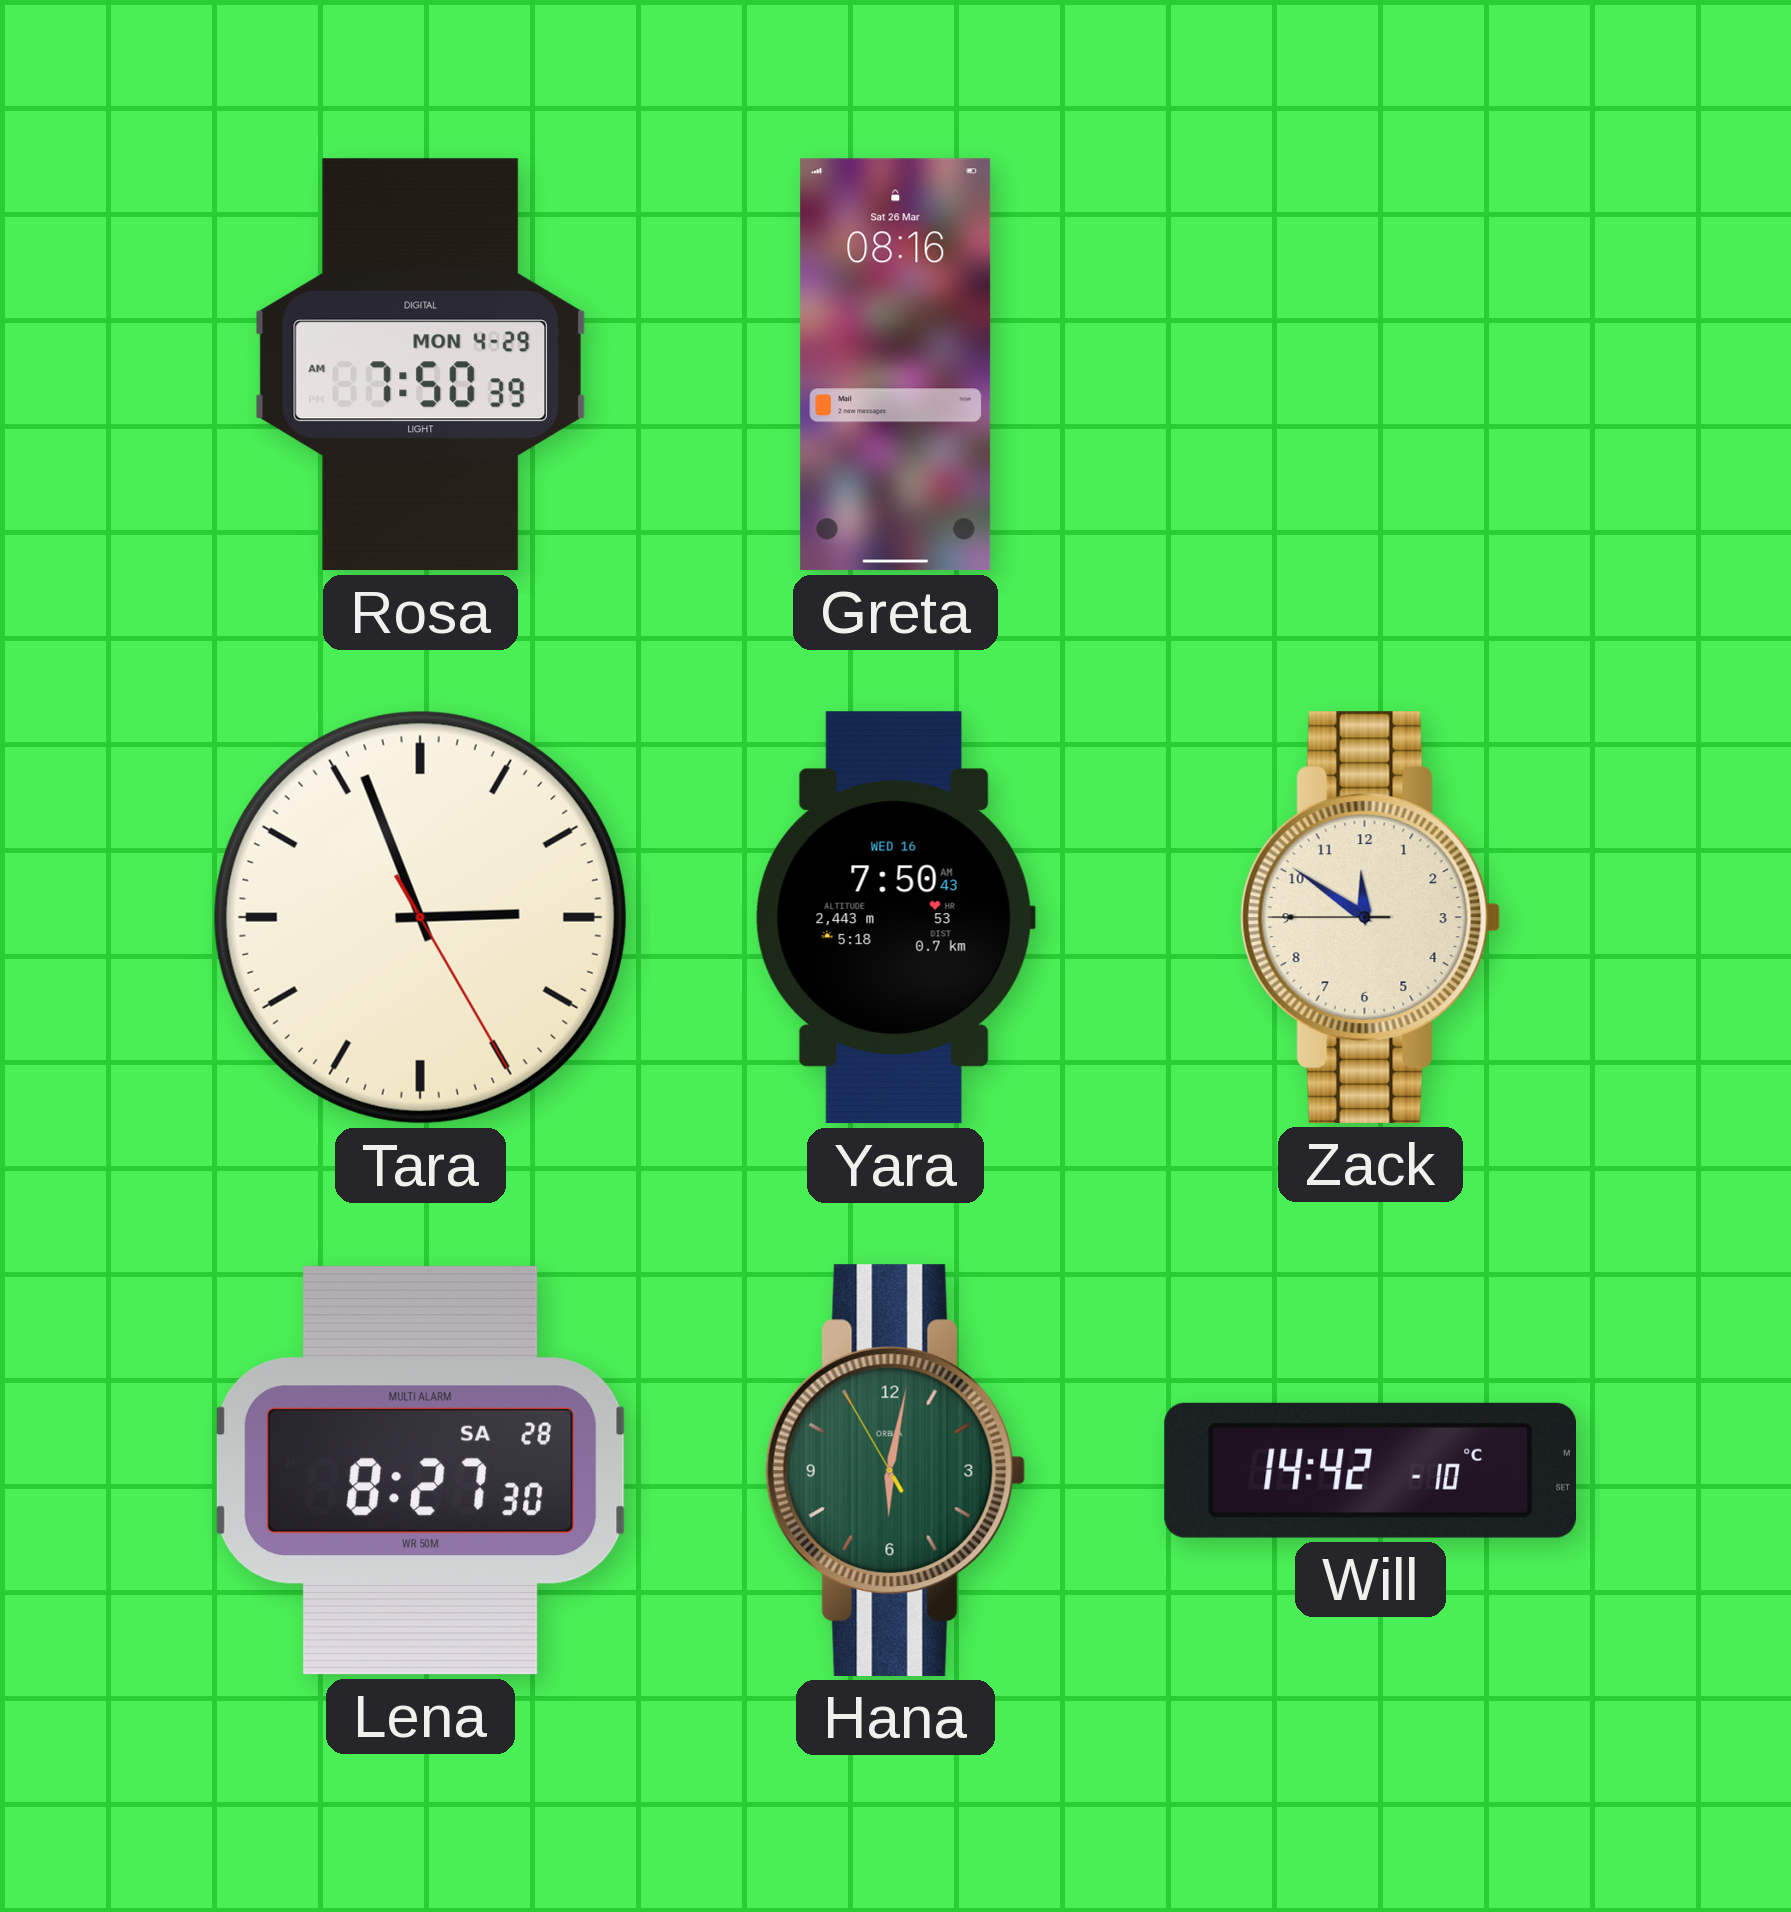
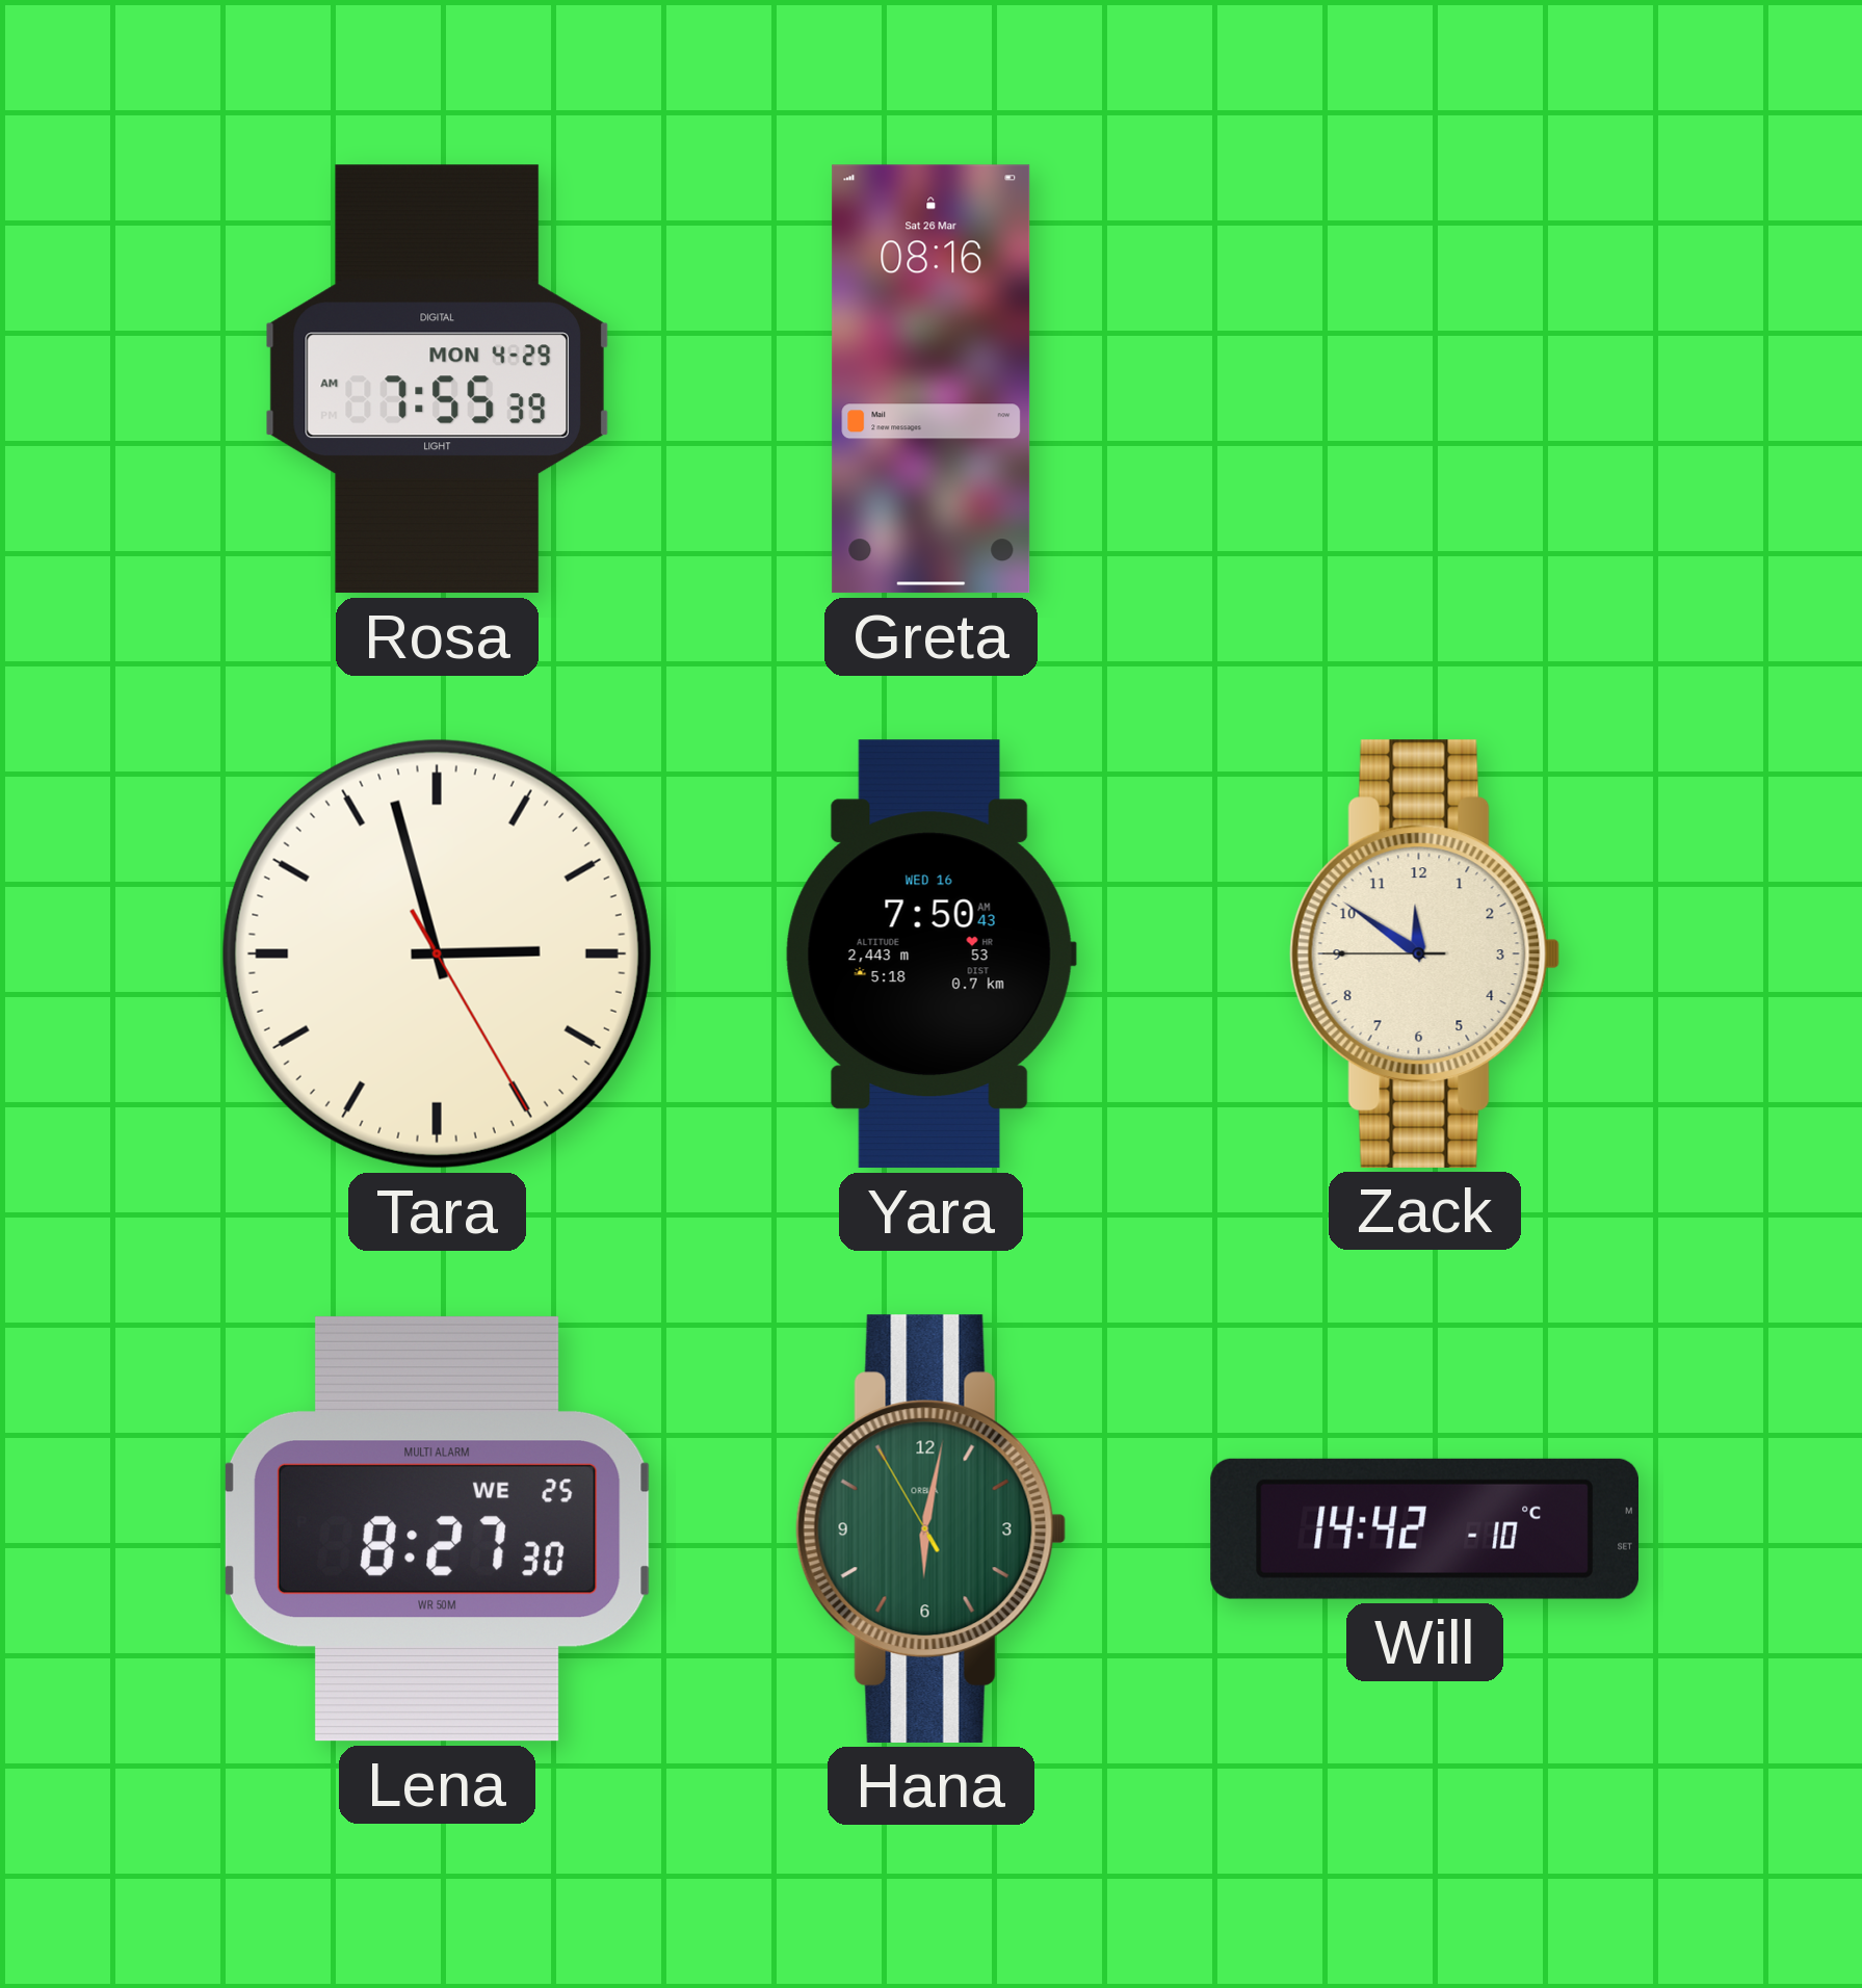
Rosa: 7:50 -> 7:55 (437, 380)
Tara: 2:56 -> 2:57 (437, 953)
Lena date: SA 28 -> WE 25 (437, 1528)
